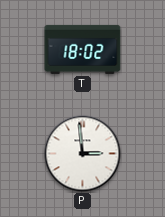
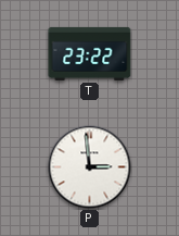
T: 18:02 -> 23:22 (90, 53)
